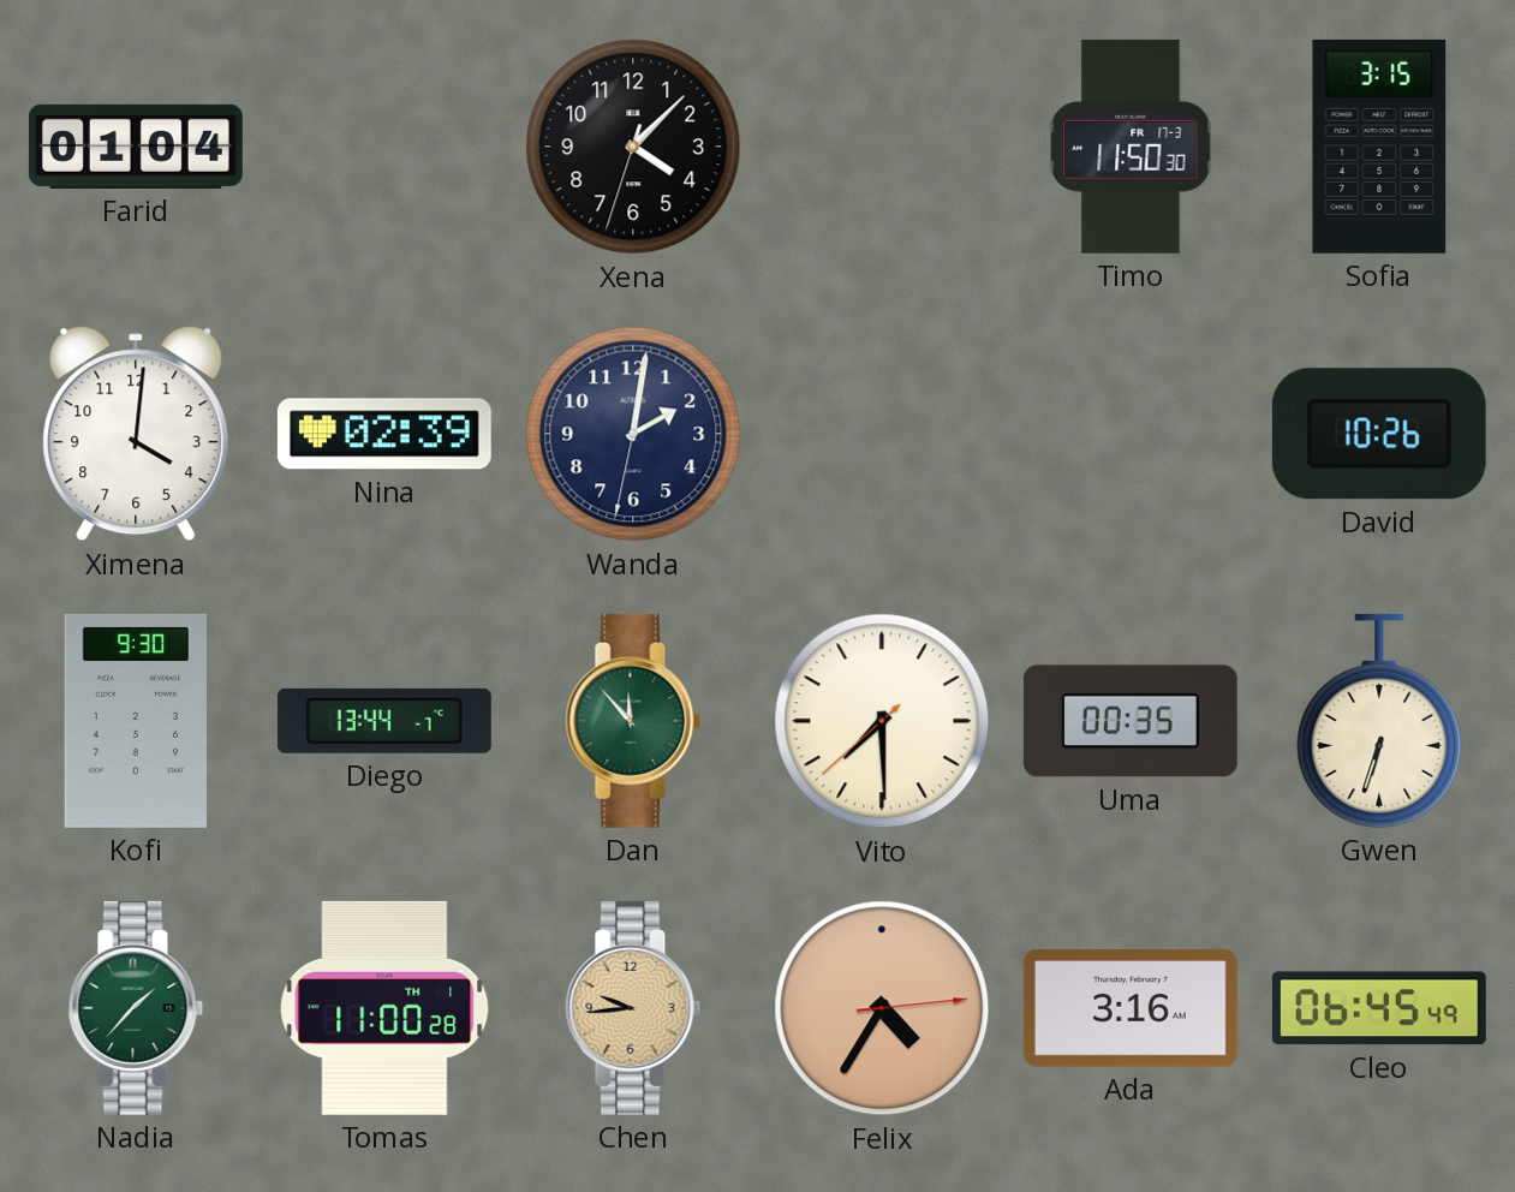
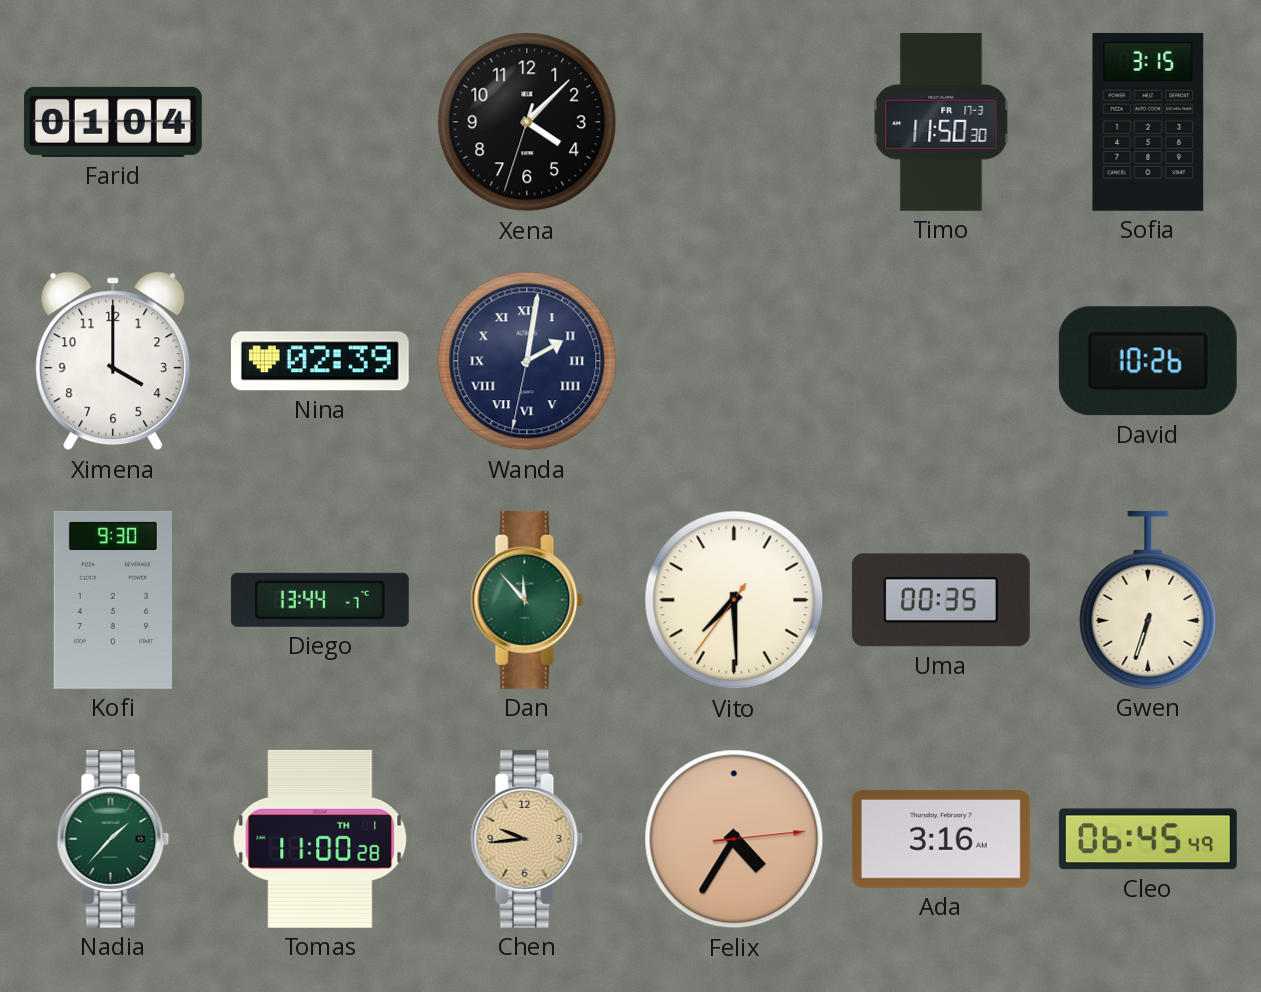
Ximena: 4:01 -> 4:00 (113, 361)
Wanda numerals: Arabic -> Roman (527, 361)
Vito: 7:29:38 -> 7:29:36 (734, 600)
